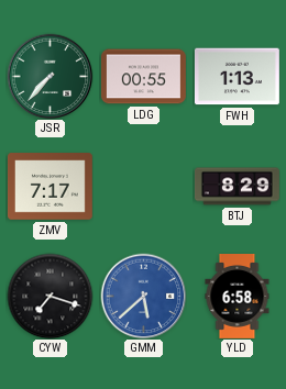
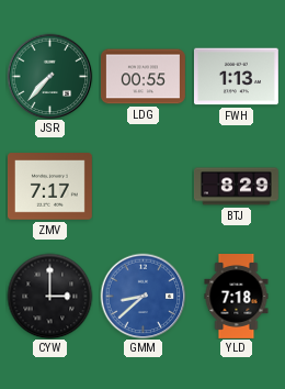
CYW: 7:18 -> 3:00 (49, 296)
GMM: 5:38 -> 8:38 (142, 296)
YLD: 6:58 -> 7:18 (237, 297)
